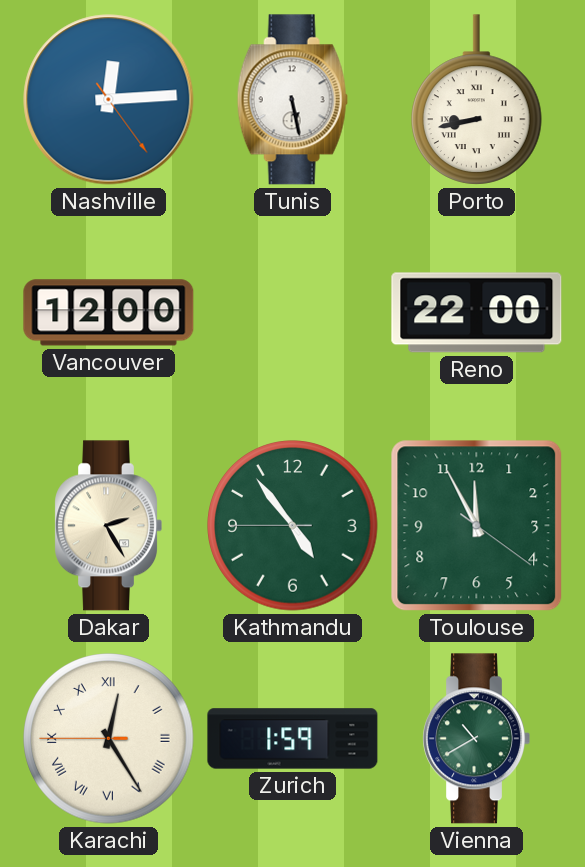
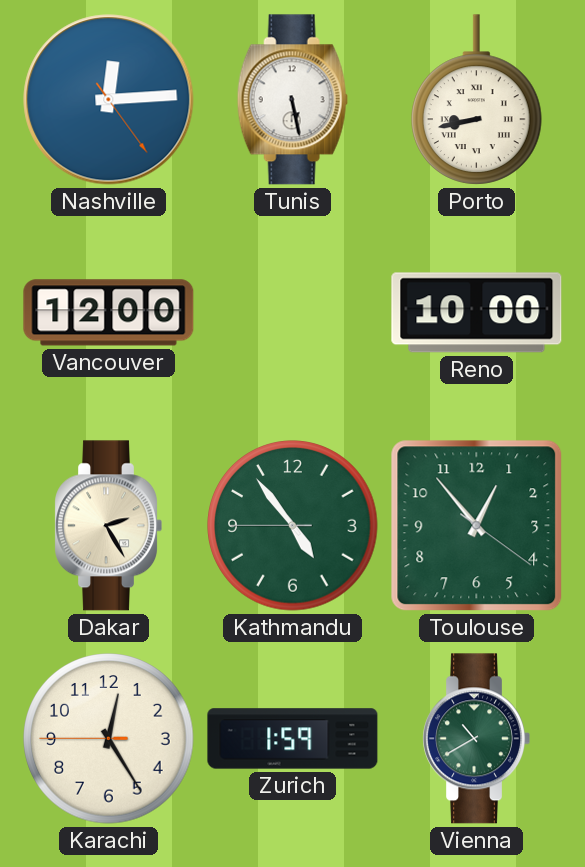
Reno: 22:00 -> 10:00 (477, 313)
Toulouse: 11:55 -> 12:53 (477, 526)
Karachi numerals: Roman -> Arabic (109, 739)
